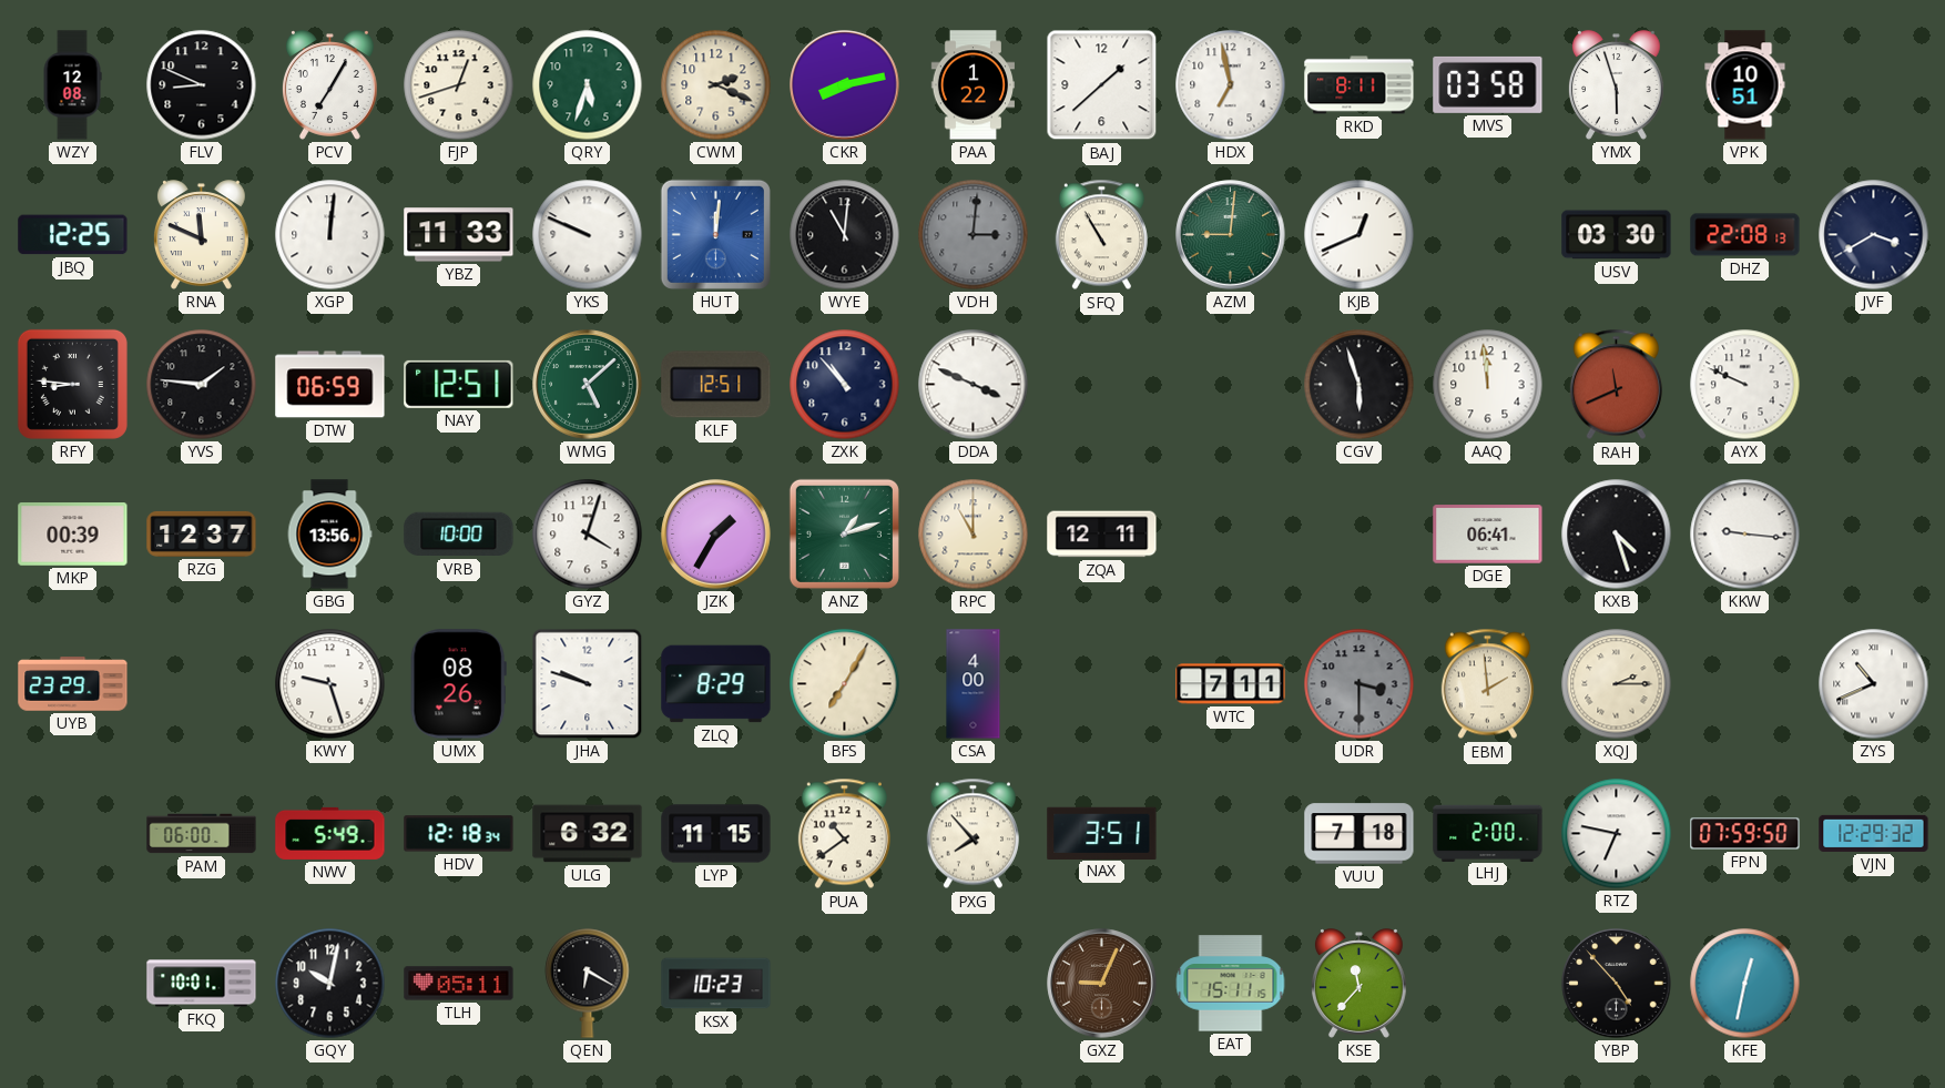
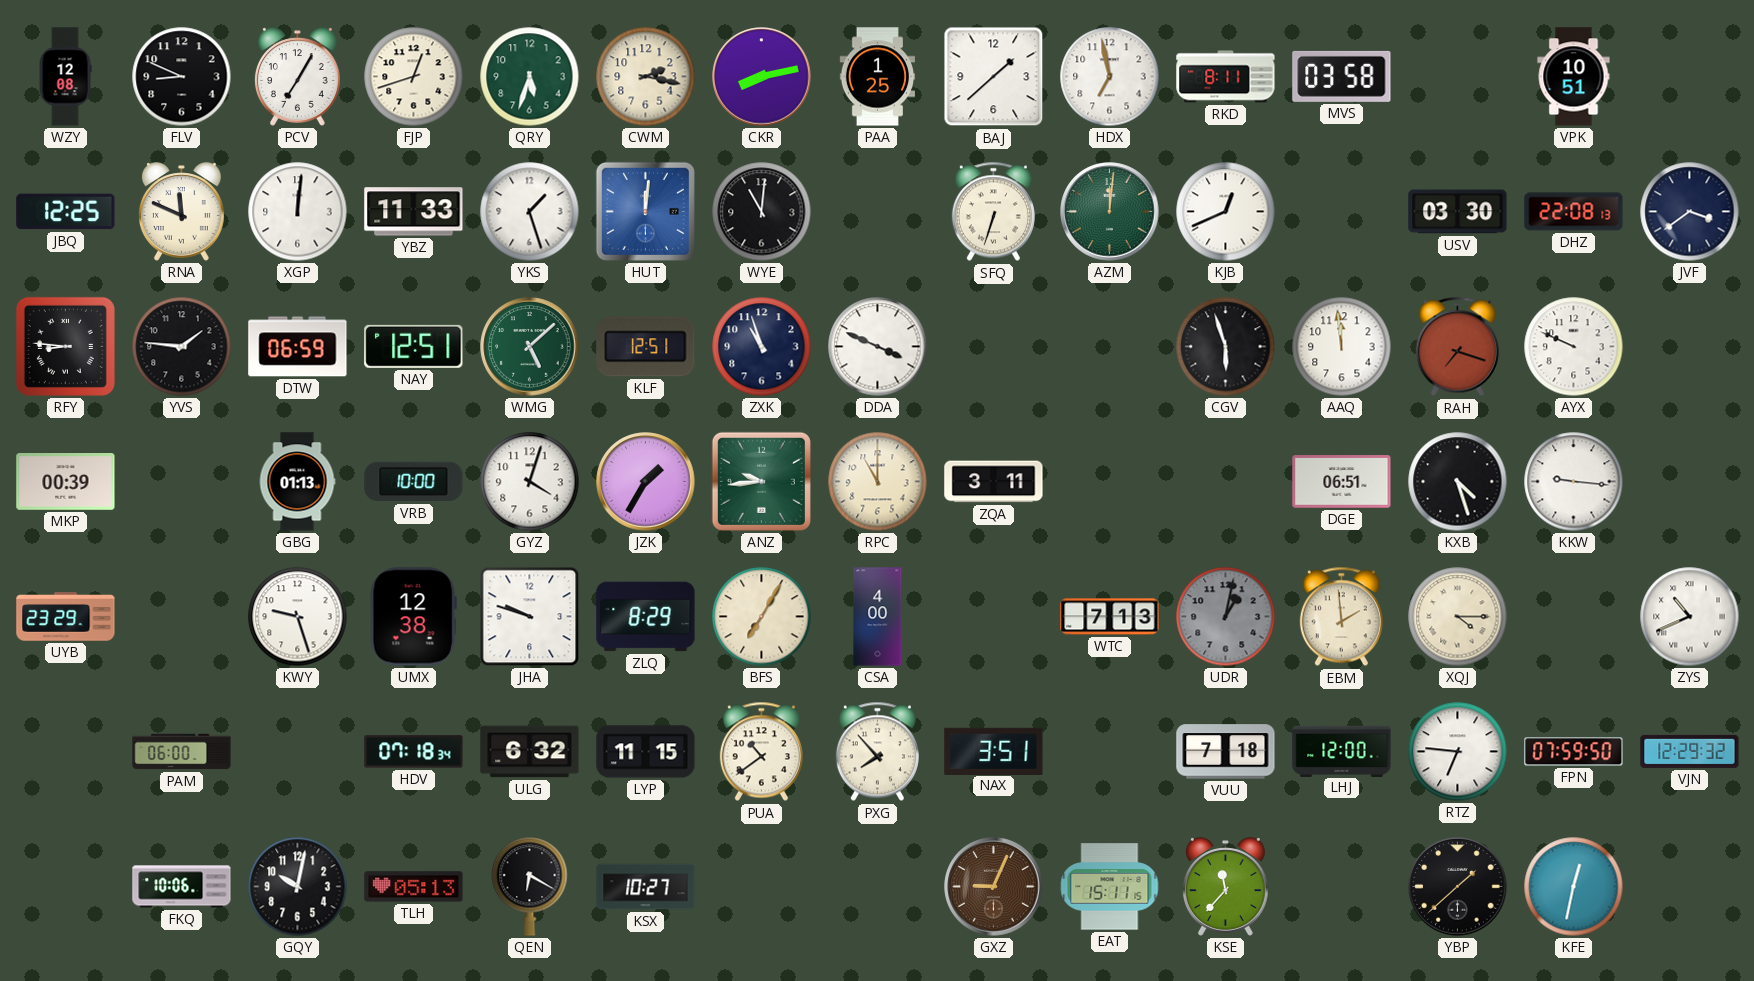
CWM: 2:19 -> 2:17 (646, 77)
PAA: 1:22 -> 1:25 (877, 77)
YMX: 5:57 -> none (1616, 85)
YKS: 9:49 -> 1:27 (530, 212)
VDH: 3:01 -> none (974, 235)
SFQ: 10:55 -> 6:33 (993, 212)
AZM: 9:01 -> 12:01 (1110, 212)
JVF: 3:40 -> 3:39 (1690, 212)
ZXK: 10:53 -> 10:57 (762, 347)
RAH: 11:41 -> 7:18 (1457, 347)
RZG: 12:37 -> none (202, 533)
GBG: 13:56 -> 01:13 (297, 482)
ANZ: 1:12 -> 9:44 (761, 481)
ZQA: 12:11 -> 3:11 (994, 482)
DGE: 06:41 -> 06:51 (1342, 482)
UMX: 08:26 -> 12:38 (413, 617)
WTC: 7:11 -> 7:13 (1110, 617)
UDR: 3:30 -> 1:02 (1226, 617)
XQJ: 2:15 -> 4:15 (1458, 617)
NWV: 5:49 -> none (330, 833)
HDV: 12:18 -> 07:18 (414, 752)
LHJ: 2:00 -> 12:00 (1342, 751)
RTZ: 6:47 -> 6:46 (1458, 752)
FKQ: 10:01 -> 10:06 (182, 887)
TLH: 05:11 -> 05:13 (414, 887)
KSX: 10:23 -> 10:27 (646, 887)
YBP: 4:53 -> 1:38 (1458, 887)
